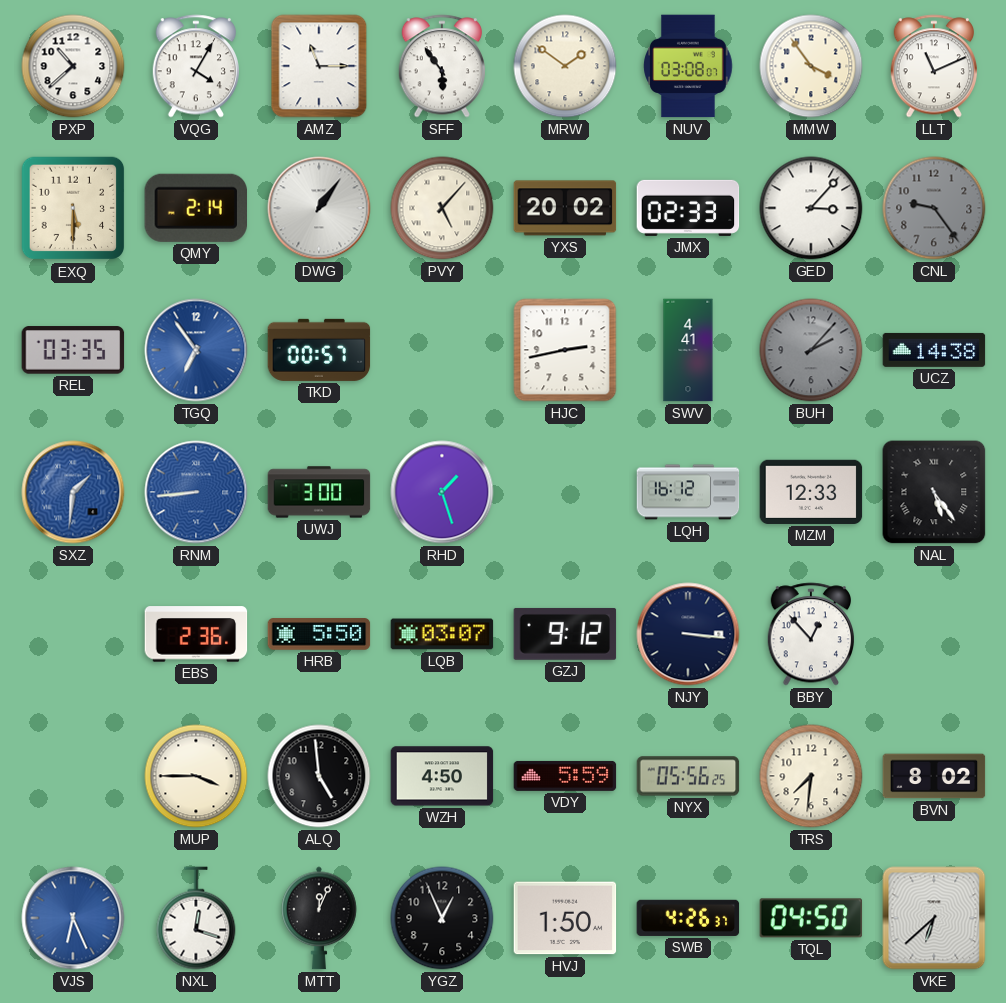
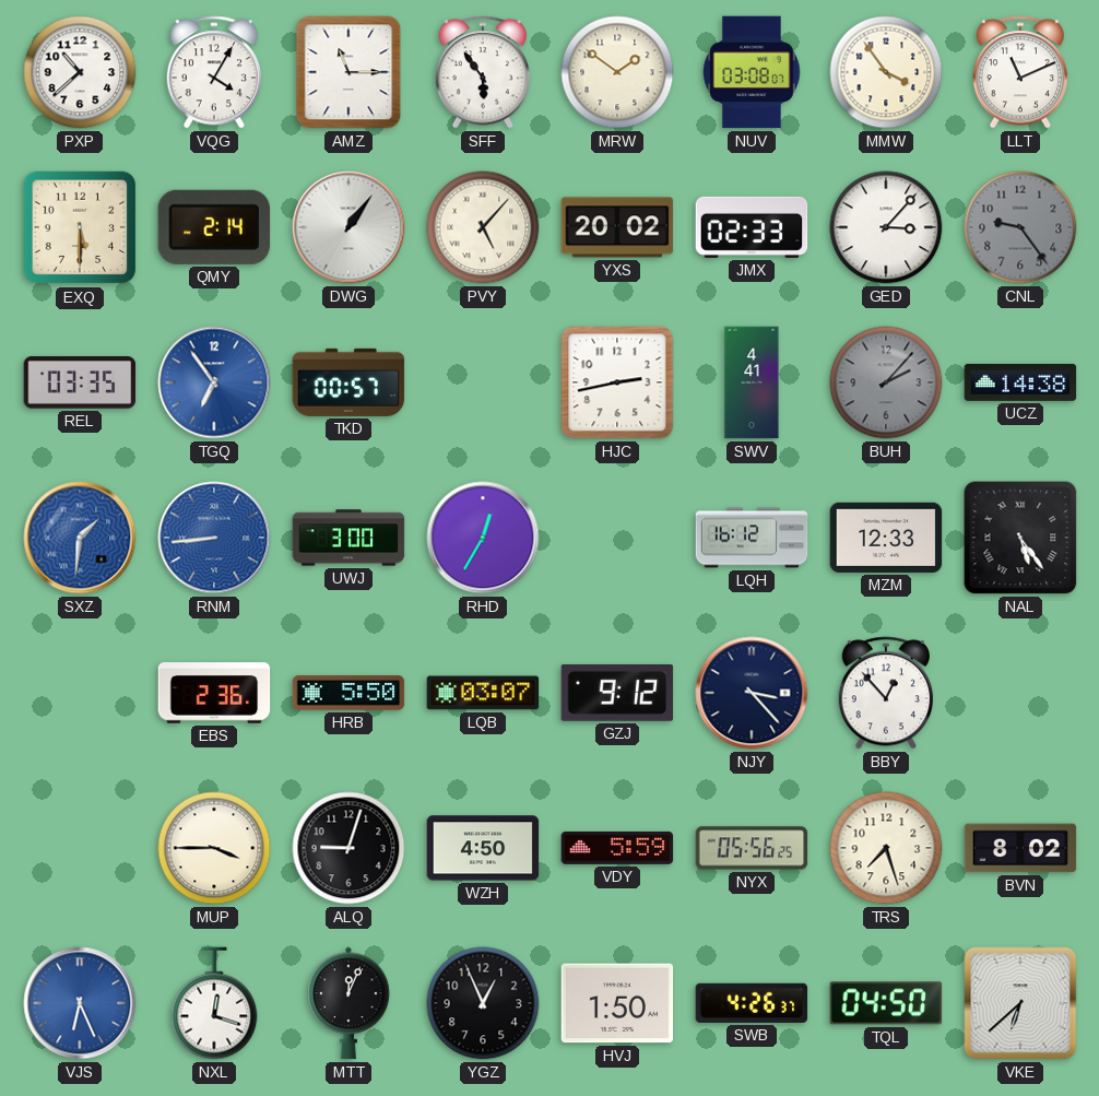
RHD: 1:27 -> 12:35 (483, 538)
NJY: 3:16 -> 3:23 (752, 693)
ALQ: 4:59 -> 9:03 (348, 848)
TRS: 7:31 -> 7:27 (886, 848)
